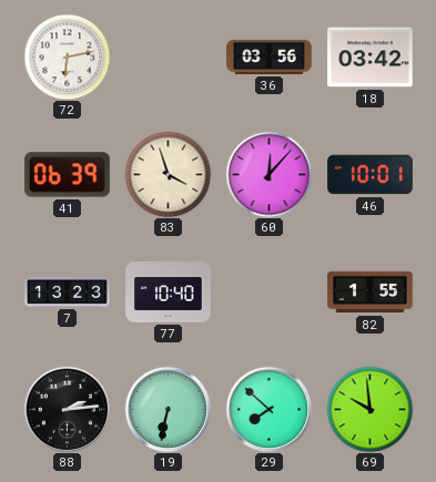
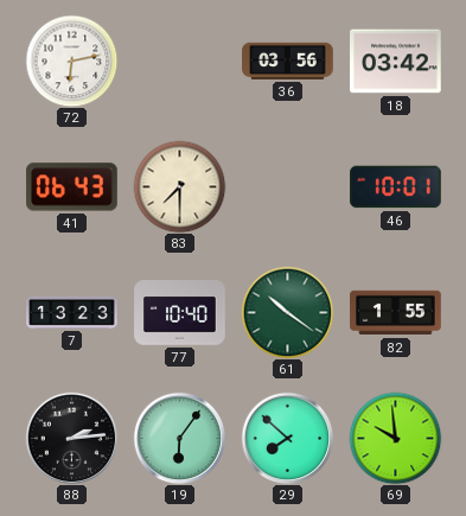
41: 06:39 -> 06:43 (72, 187)
83: 3:57 -> 7:30 (179, 186)
60: 12:07 -> none (268, 174)
61: none -> 10:21 (287, 312)
19: 6:32 -> 6:06 (179, 438)
